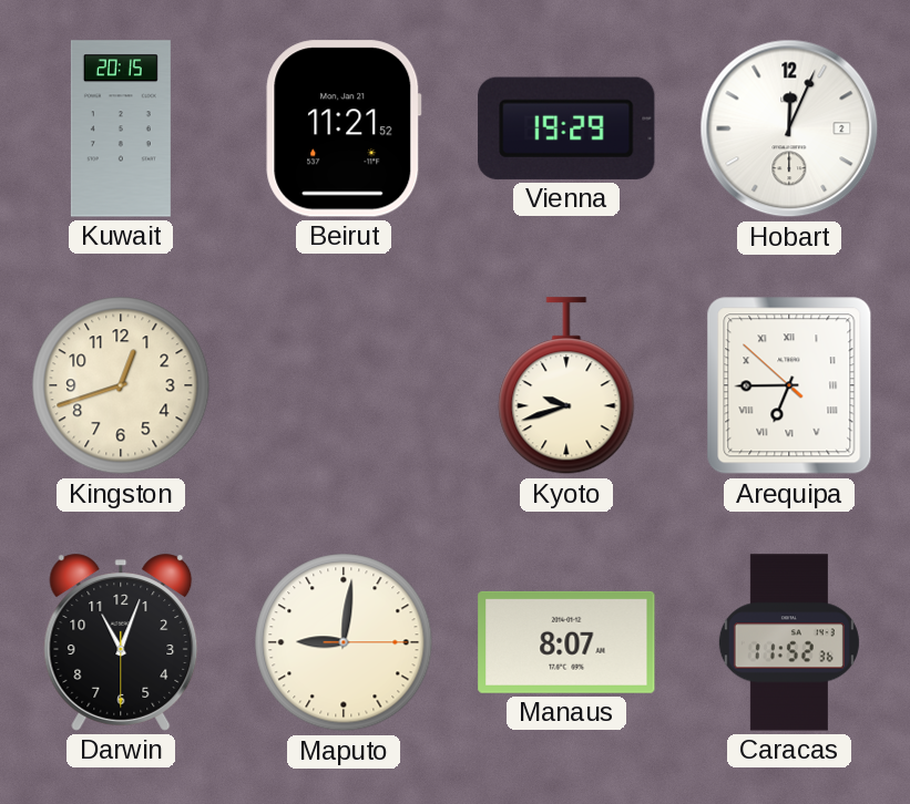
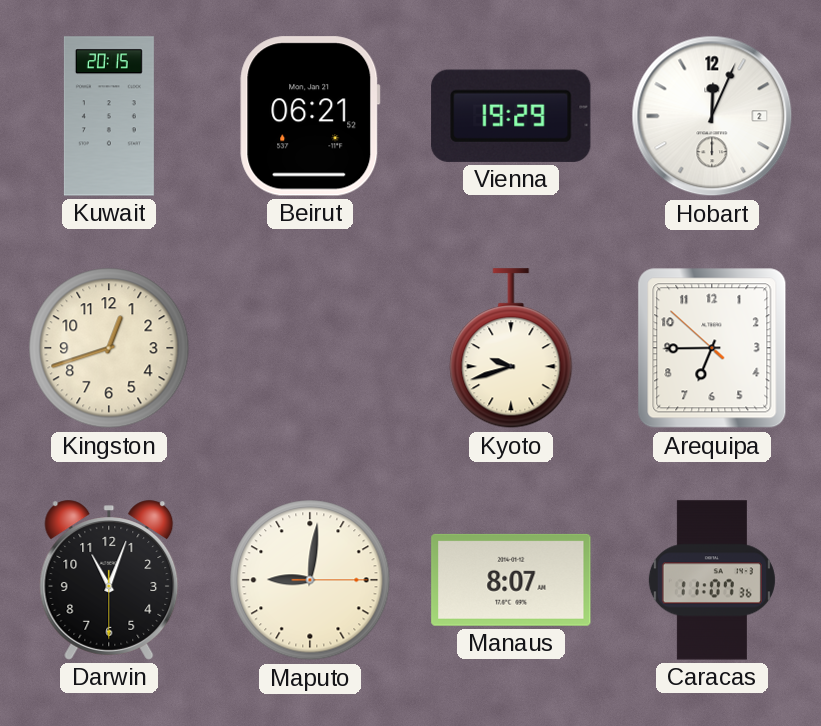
Beirut: 11:21 -> 06:21 (310, 116)
Arequipa numerals: Roman -> Arabic (712, 348)
Caracas: 11:52 -> 11:07 (712, 580)
